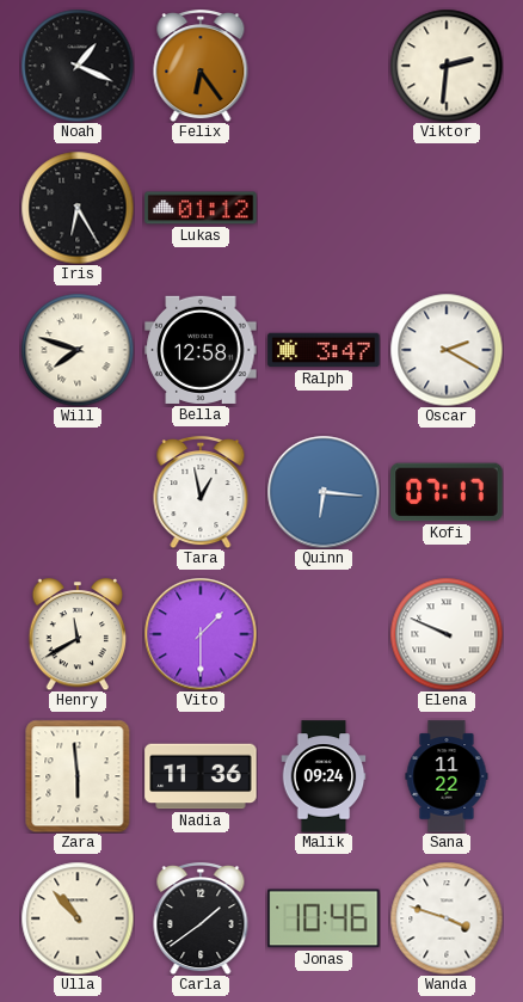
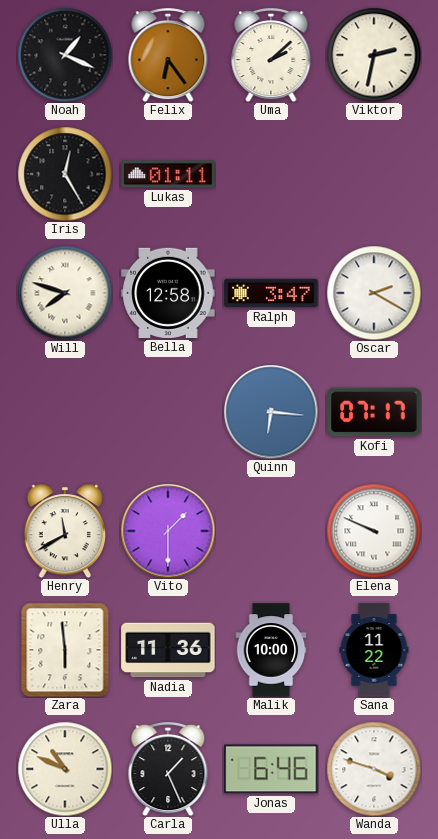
Uma: none -> 2:08 (271, 56)
Viktor: 2:31 -> 2:32 (374, 55)
Iris: 6:25 -> 12:25 (65, 174)
Lukas: 01:12 -> 01:11 (168, 174)
Tara: 12:58 -> none (201, 493)
Malik: 09:24 -> 10:00 (271, 650)
Ulla: 10:53 -> 10:49 (65, 769)
Carla: 1:39 -> 1:26 (168, 770)
Jonas: 10:46 -> 6:46 (271, 769)
